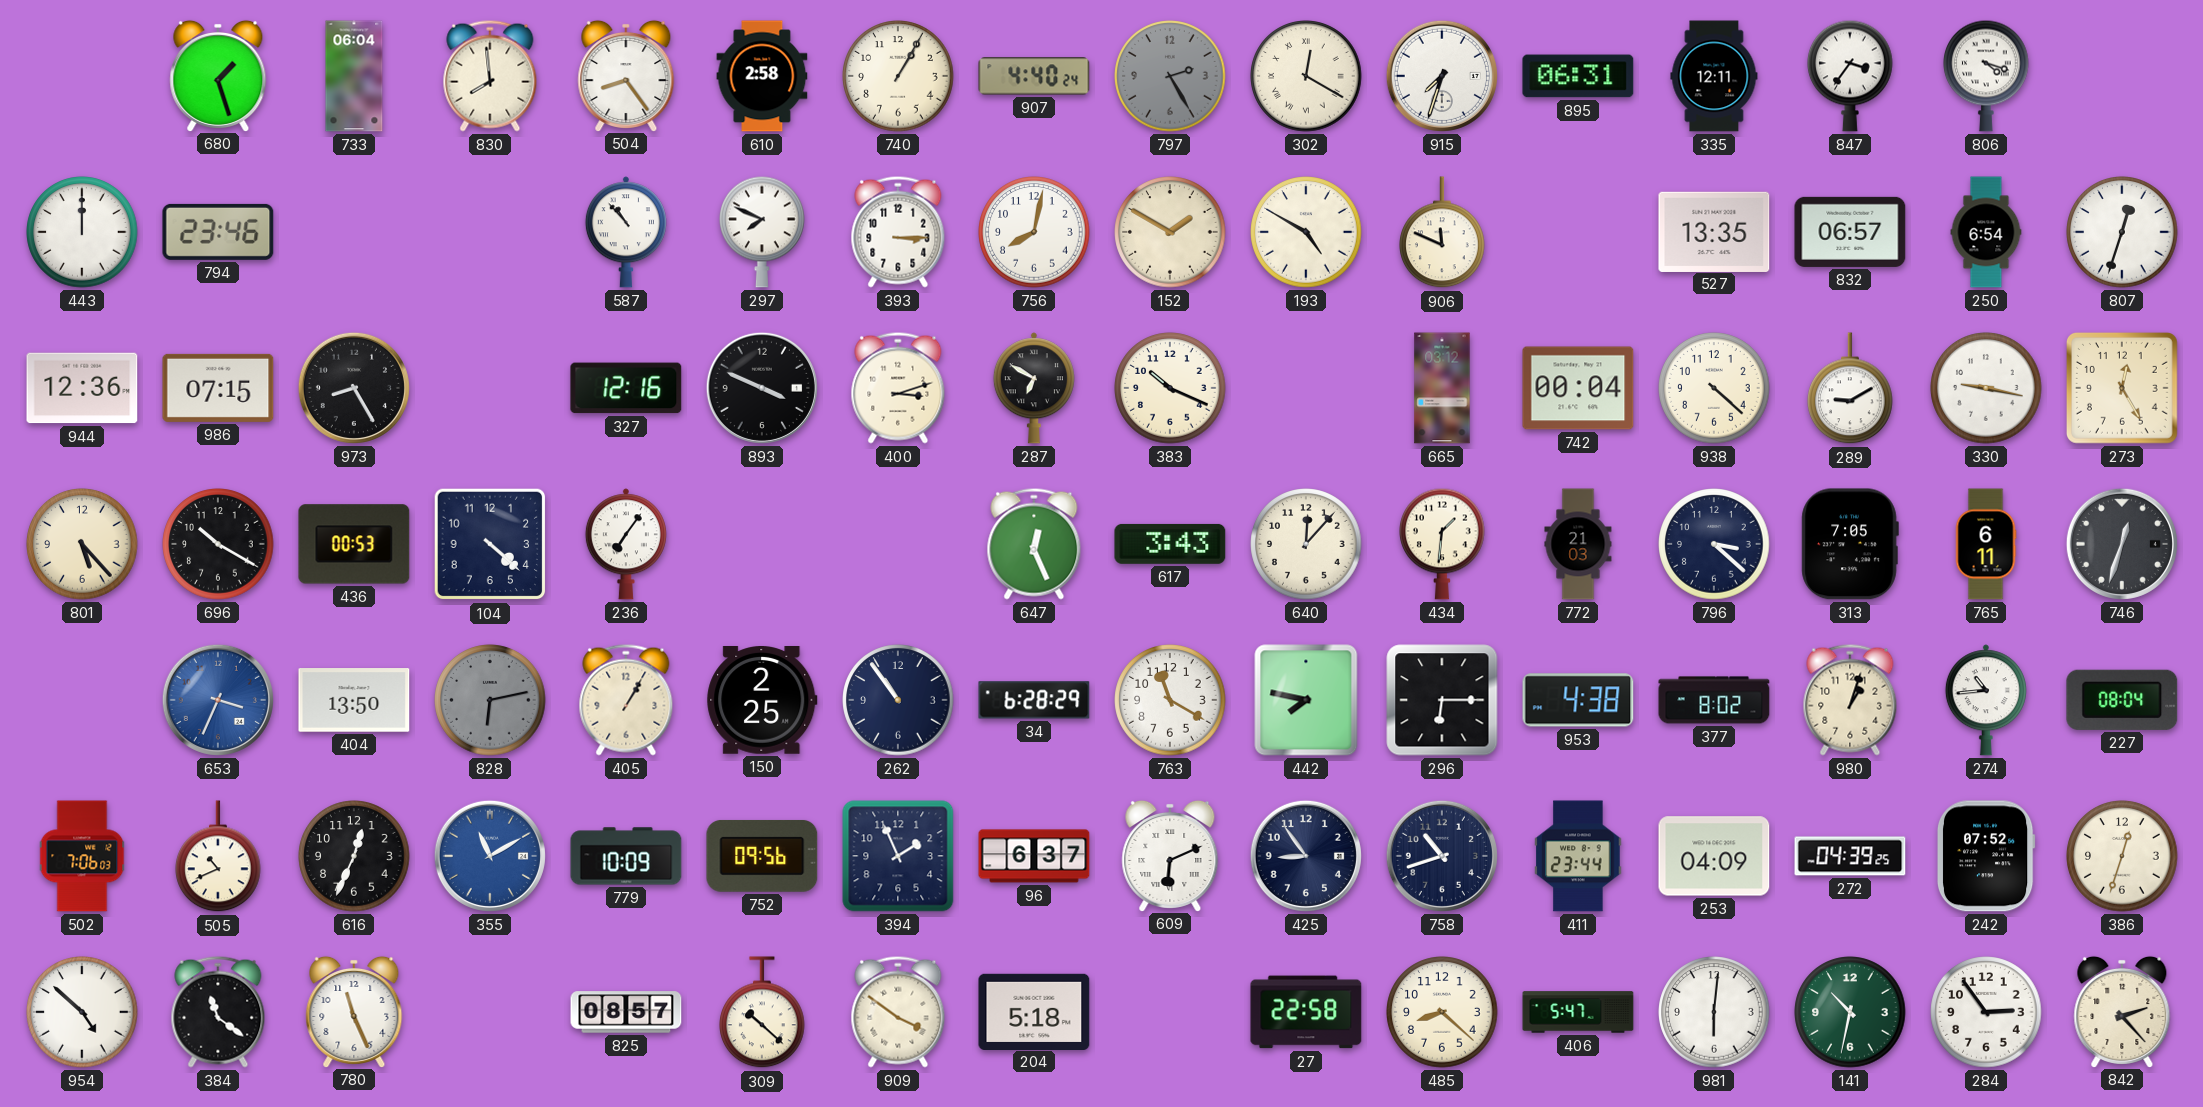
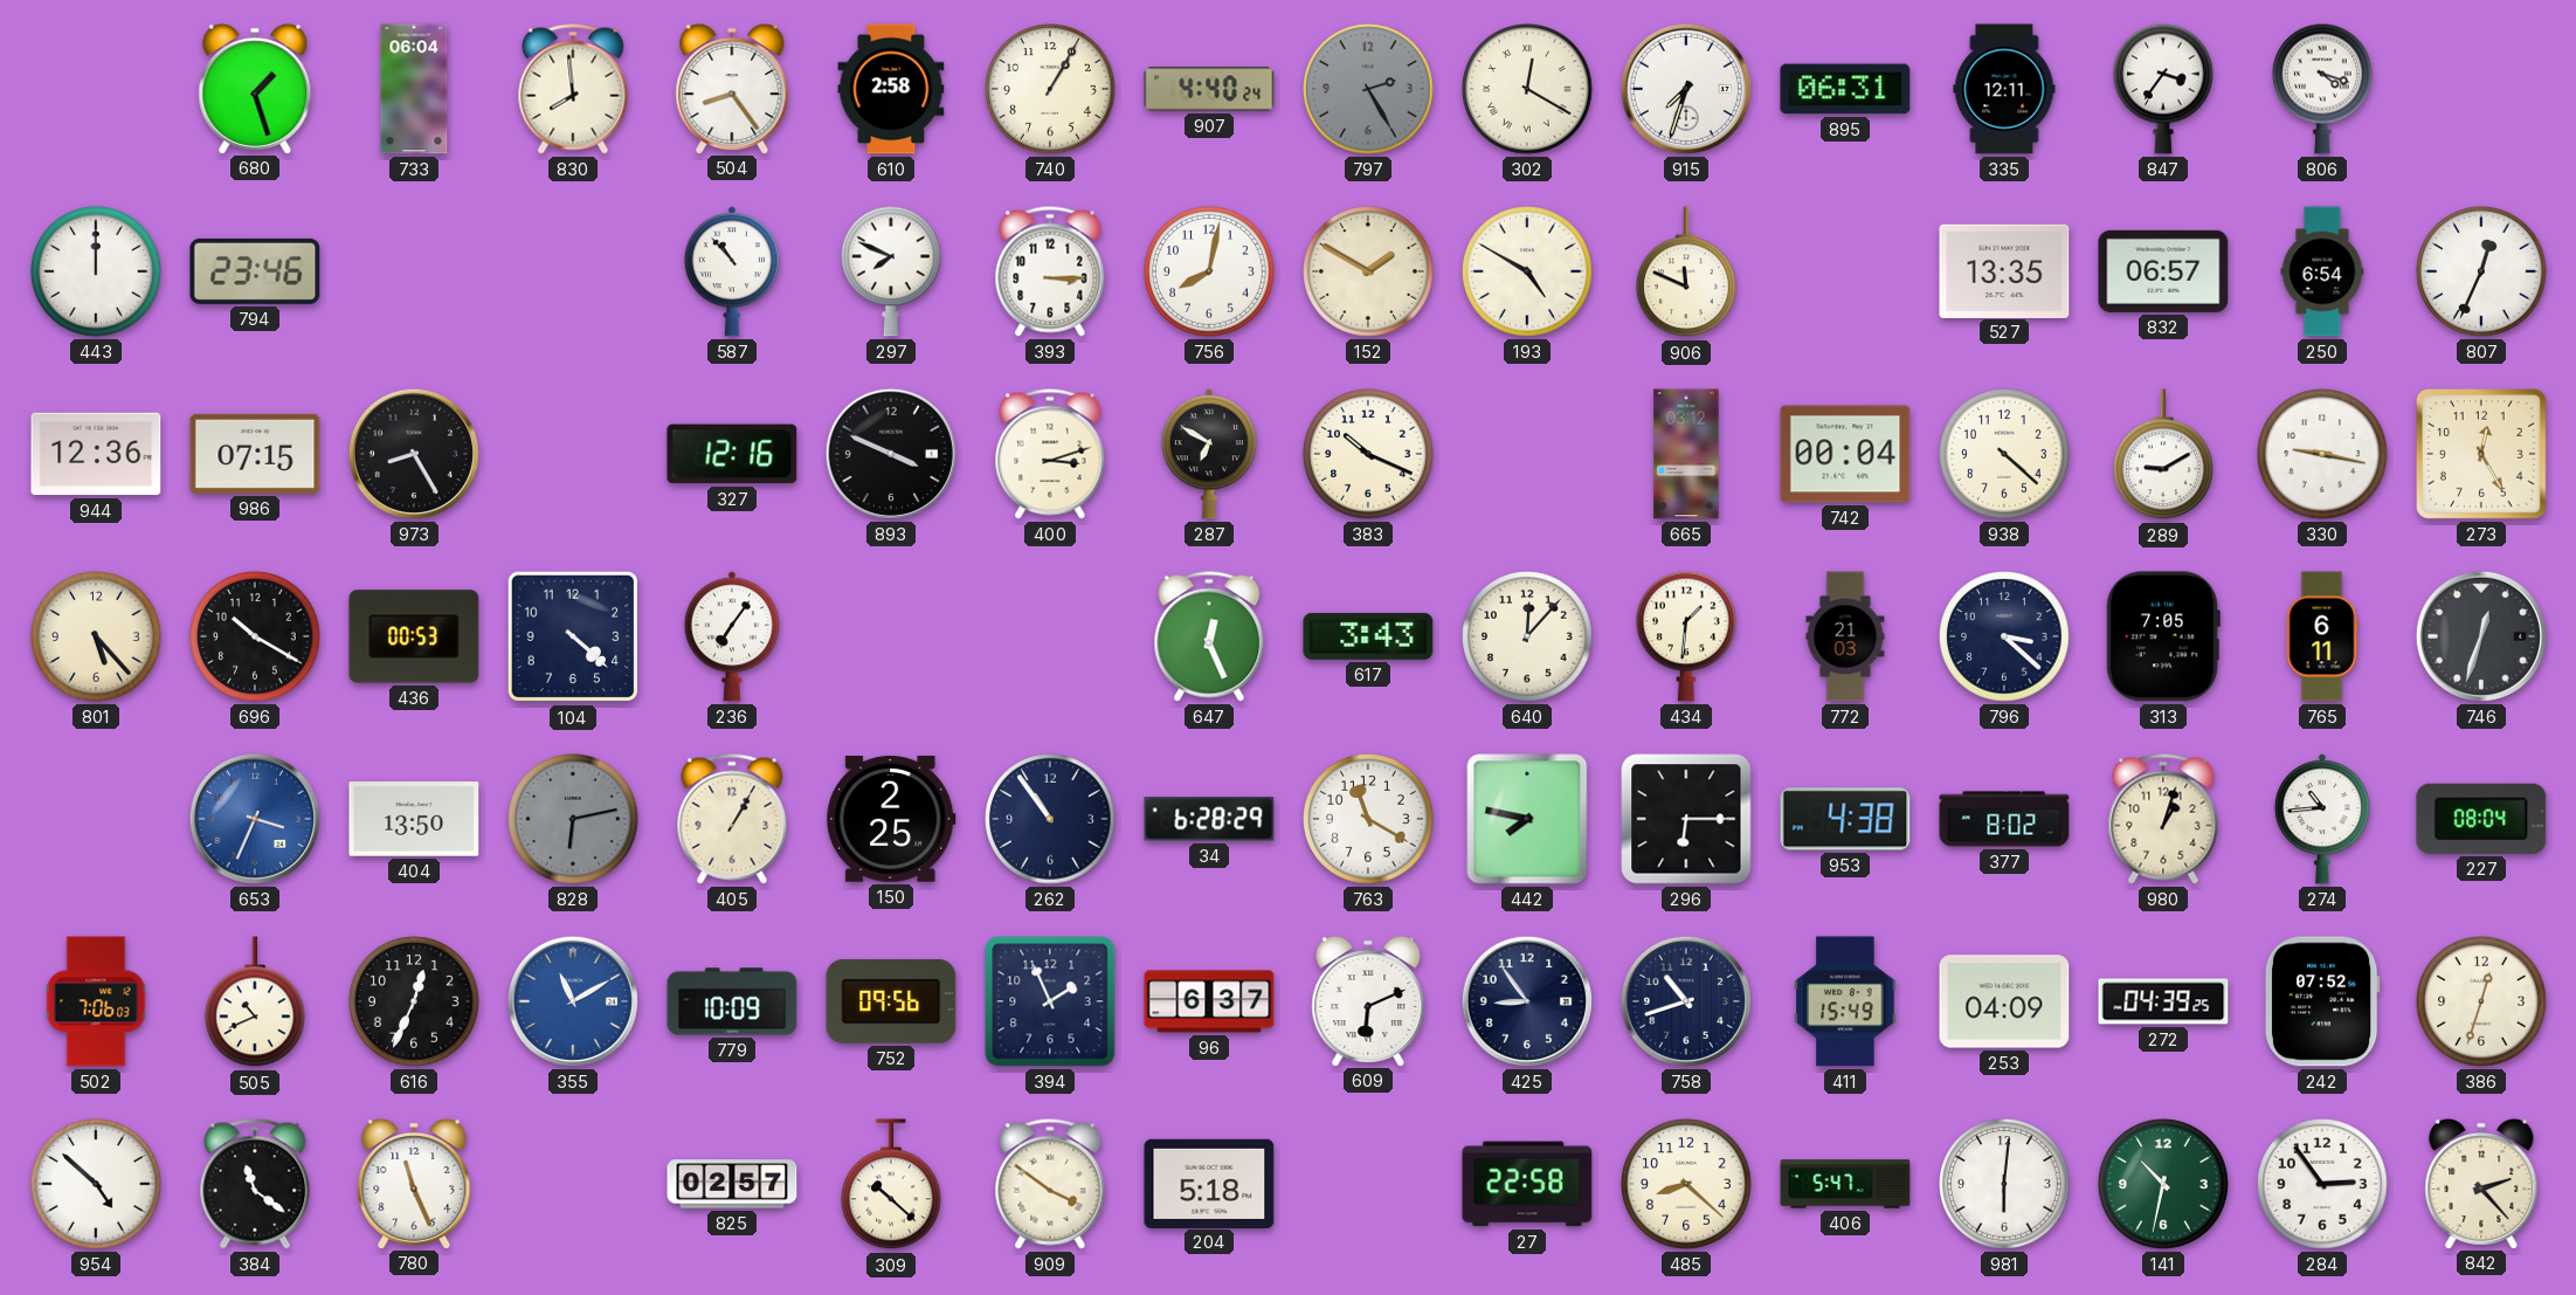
807: 12:33 -> 12:34 (2481, 271)
411: 23:44 -> 15:49 (1845, 1001)
825: 08:57 -> 02:57 (732, 1184)
